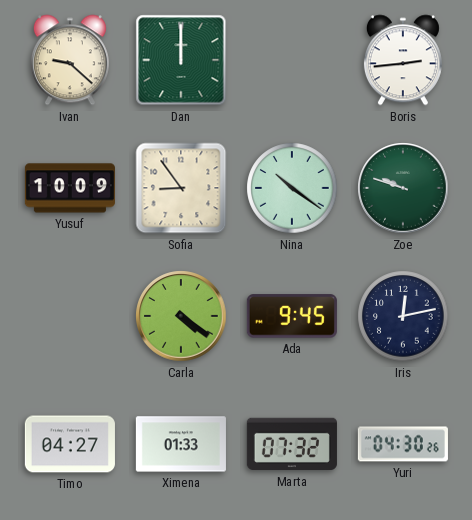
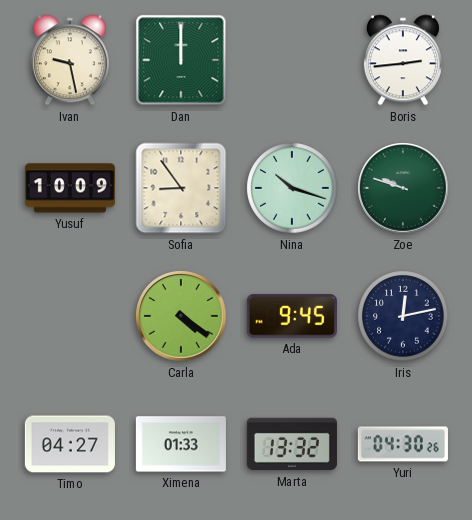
Ivan: 9:22 -> 9:28 (70, 60)
Nina: 10:21 -> 10:18 (292, 188)
Marta: 07:32 -> 13:32 (292, 444)
